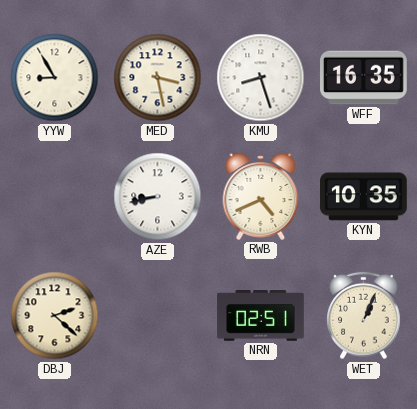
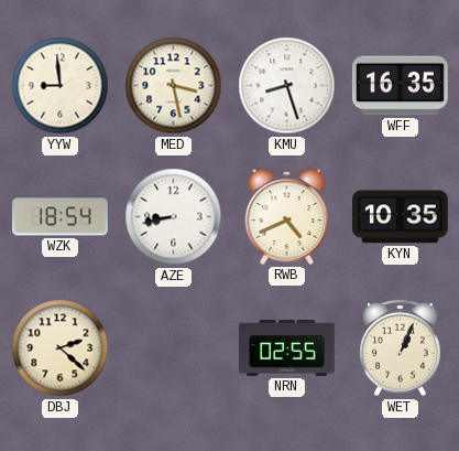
YYW: 8:55 -> 8:59 (61, 86)
WZK: none -> 18:54 (61, 217)
NRN: 02:51 -> 02:55 (287, 348)
